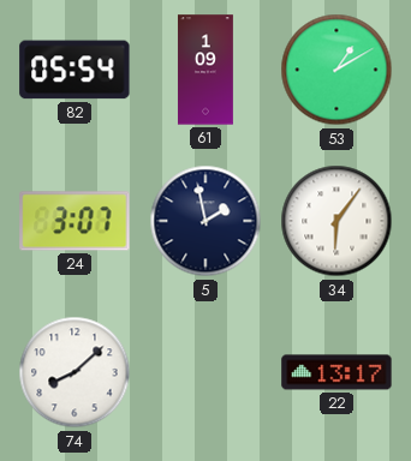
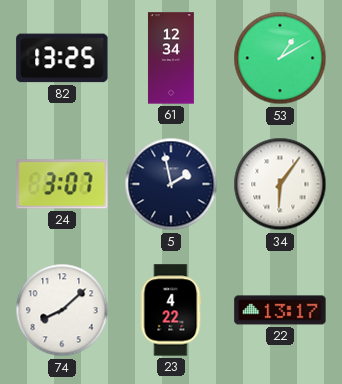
82: 05:54 -> 13:25 (62, 58)
61: 1:09 -> 12:34 (171, 58)
23: none -> 4:22 (171, 310)
